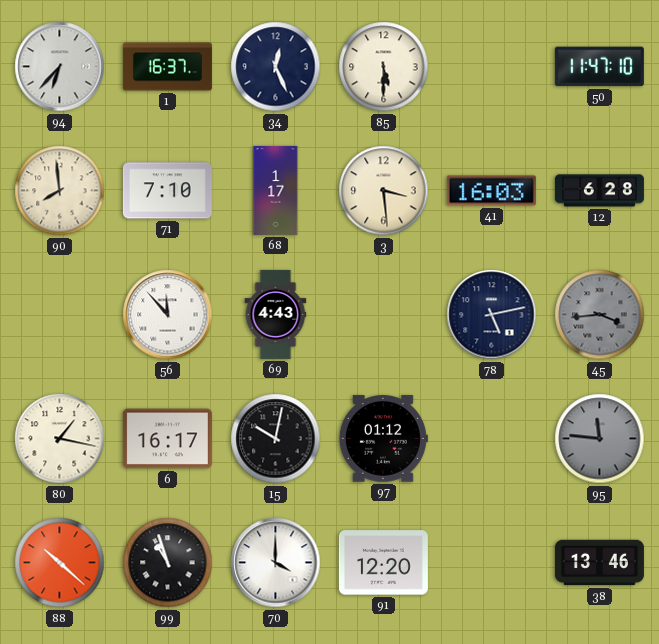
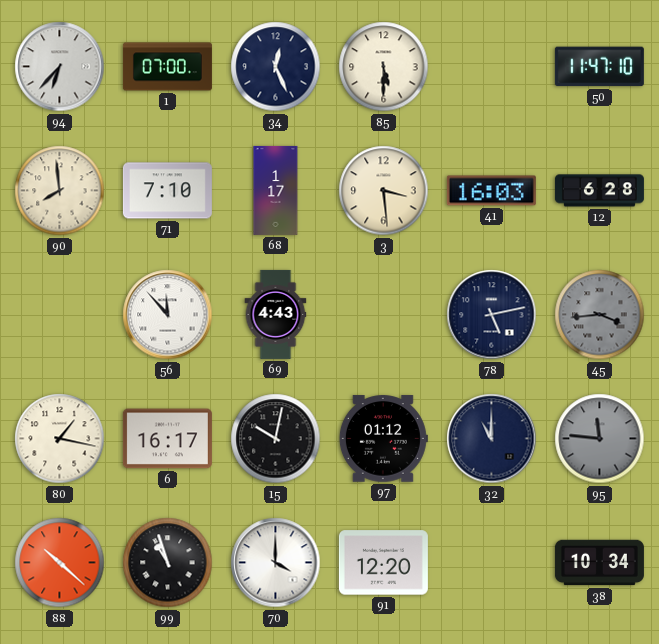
1: 16:37 -> 07:00 (167, 67)
32: none -> 11:00 (492, 439)
38: 13:46 -> 10:34 (599, 563)
